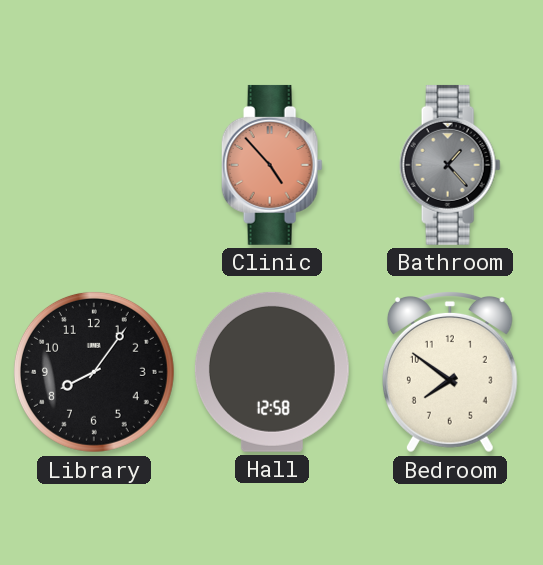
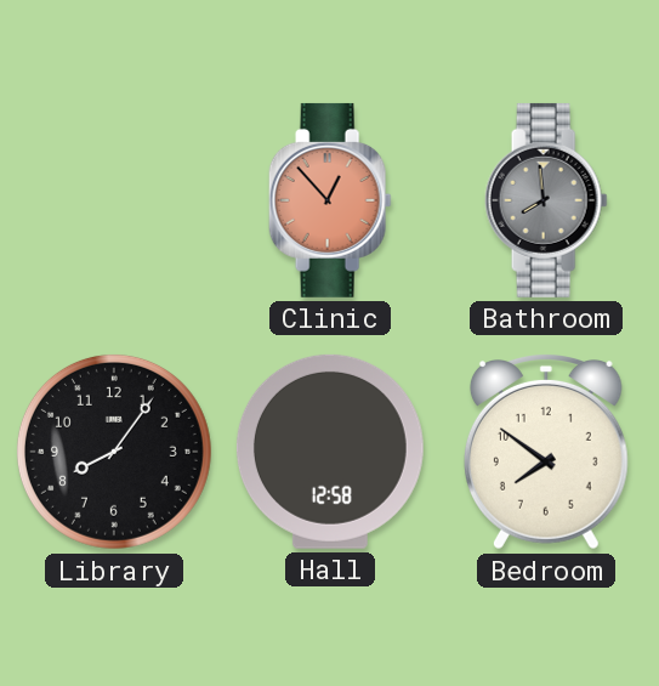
Clinic: 4:53 -> 12:53 (330, 200)
Bathroom: 1:23 -> 7:59 (546, 200)
